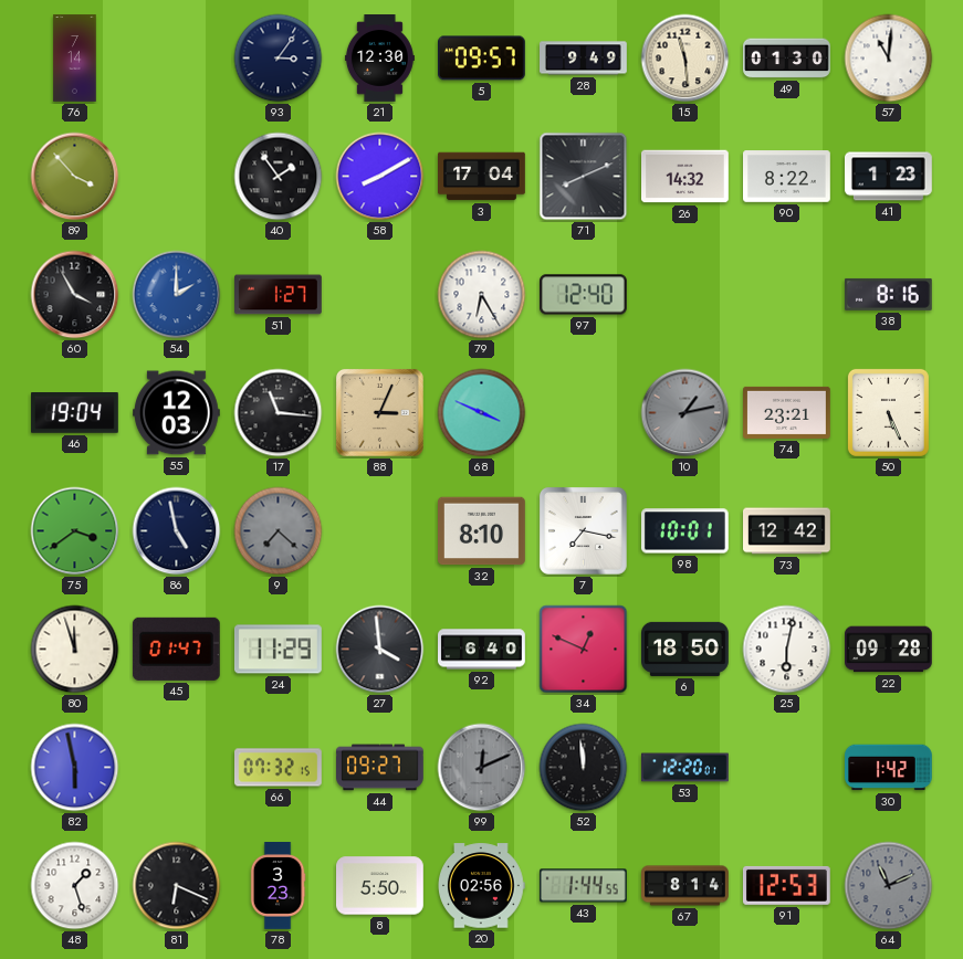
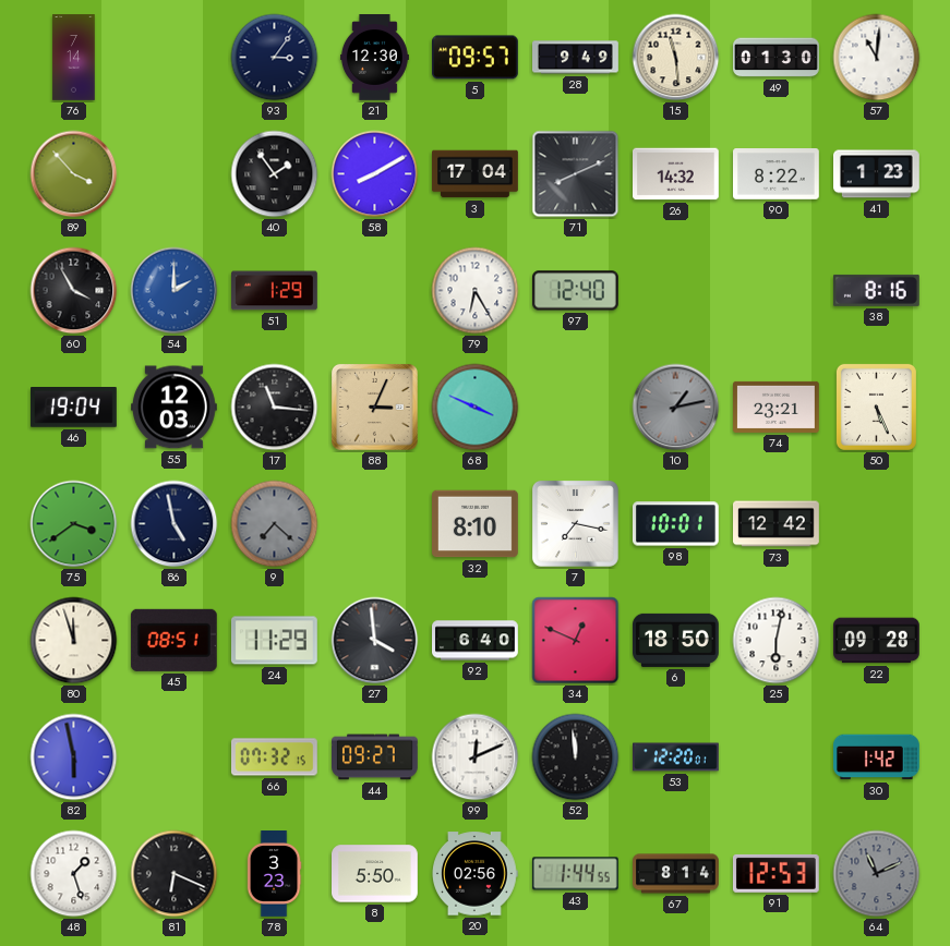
51: 1:27 -> 1:29 (275, 291)
45: 01:47 -> 08:51 (173, 640)
99 dial: grey -> white (476, 757)
